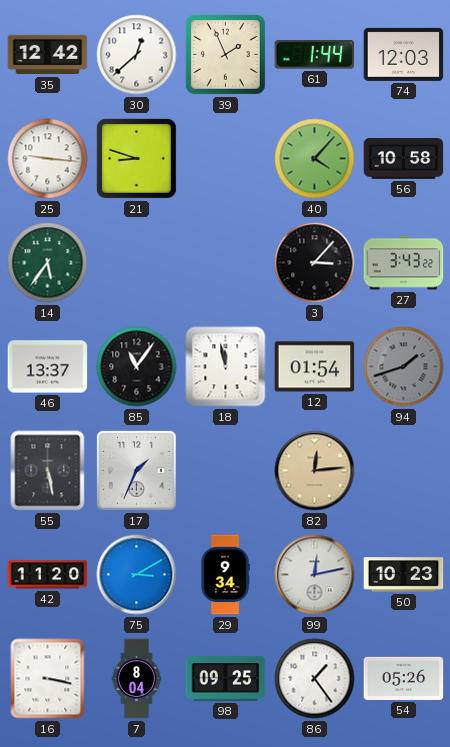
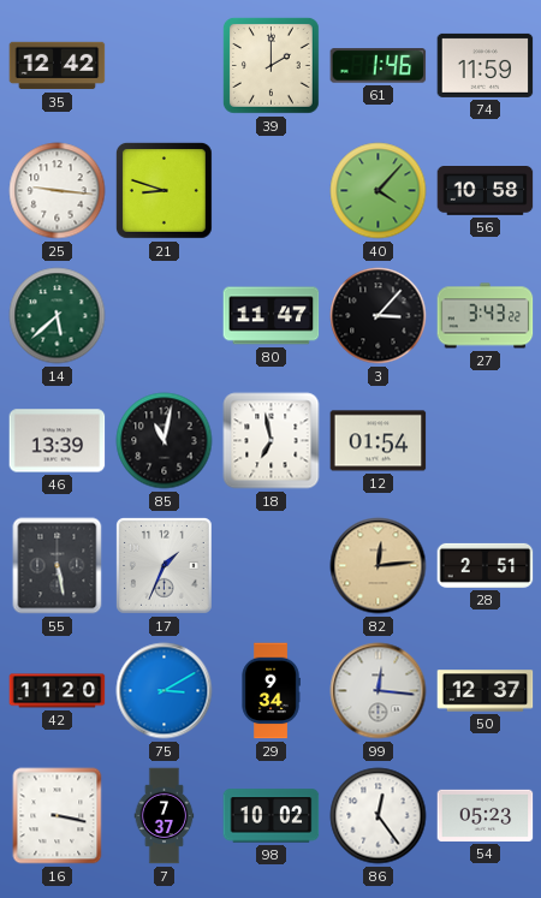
30: 12:38 -> none (137, 55)
39: 1:56 -> 2:00 (270, 65)
61: 1:44 -> 1:46 (379, 66)
74: 12:03 -> 11:59 (486, 65)
14: 5:36 -> 5:38 (58, 316)
80: none -> 11:47 (272, 316)
46: 13:37 -> 13:39 (58, 441)
85: 11:06 -> 11:02 (165, 441)
18: 11:58 -> 6:58 (272, 441)
94: 1:42 -> none (404, 367)
28: none -> 2:51 (486, 565)
99: 12:13 -> 12:16 (379, 691)
50: 10:23 -> 12:37 (486, 691)
7: 8:04 -> 7:37 (165, 816)
98: 09:25 -> 10:02 (272, 816)
86: 1:24 -> 12:24 (379, 816)
54: 05:26 -> 05:23 (486, 815)
